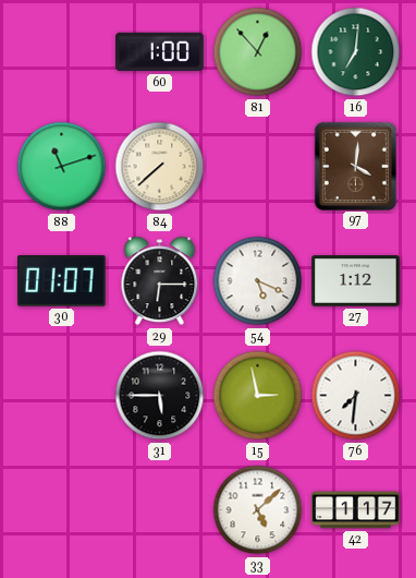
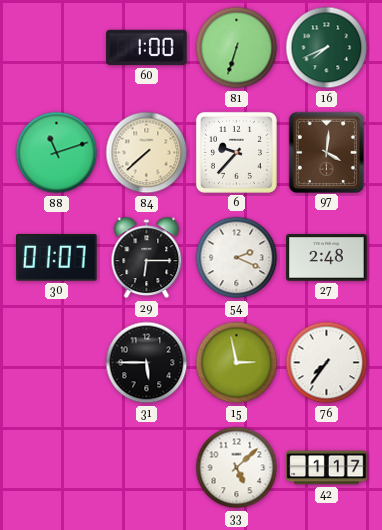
81: 12:53 -> 6:33 (237, 48)
16: 7:01 -> 7:41 (327, 48)
6: none -> 9:37 (236, 152)
54: 5:19 -> 2:19 (237, 258)
27: 1:12 -> 2:48 (327, 258)
76: 7:31 -> 7:36 (327, 363)
